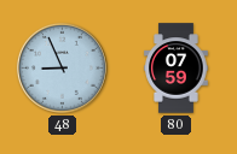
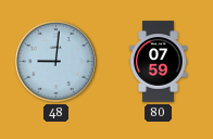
48: 8:56 -> 9:01 (55, 61)
